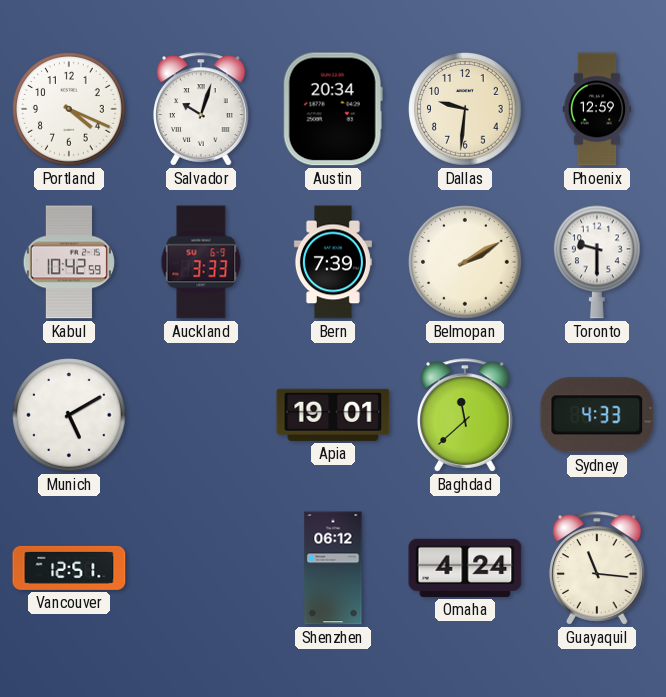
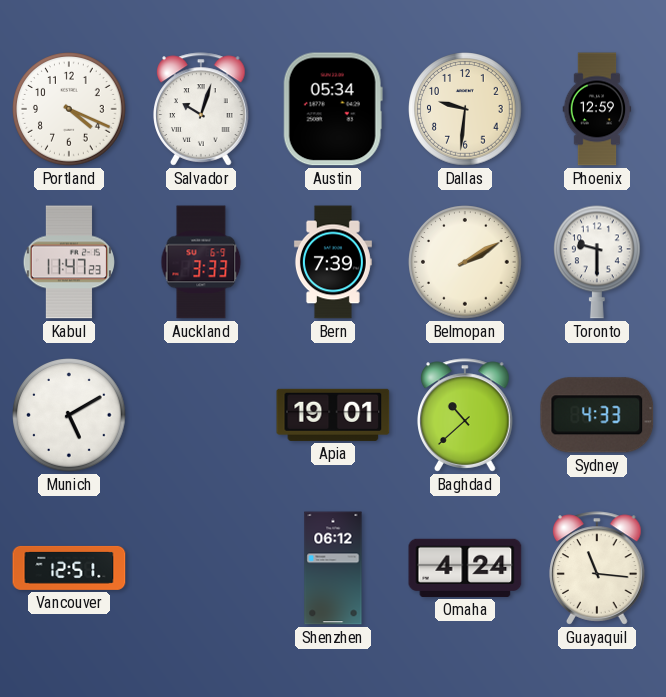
Austin: 20:34 -> 05:34 (333, 109)
Kabul: 10:42 -> 11:47 (68, 262)
Baghdad: 11:38 -> 10:38 (465, 415)
